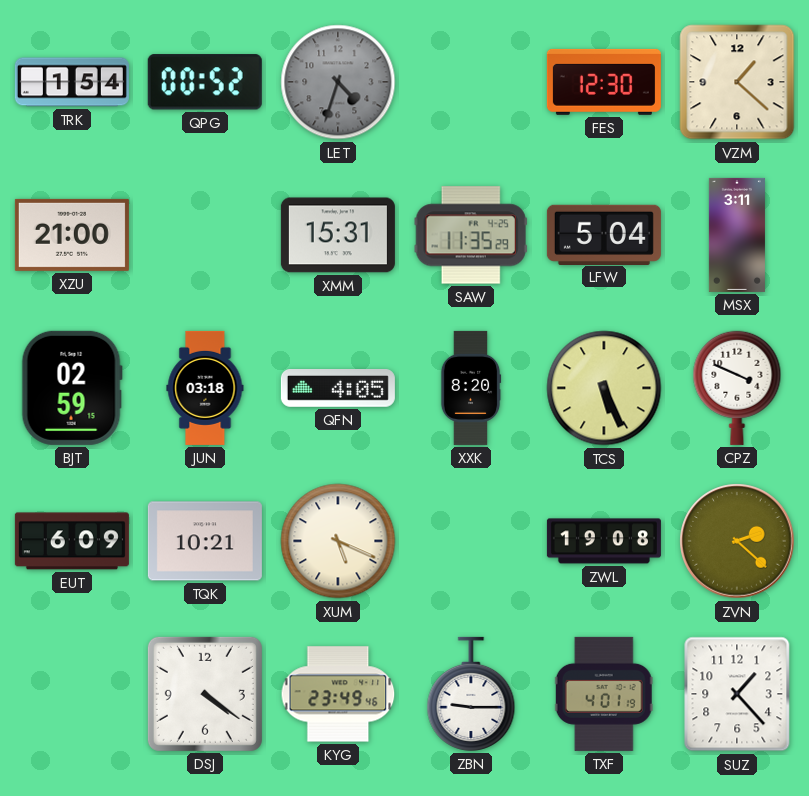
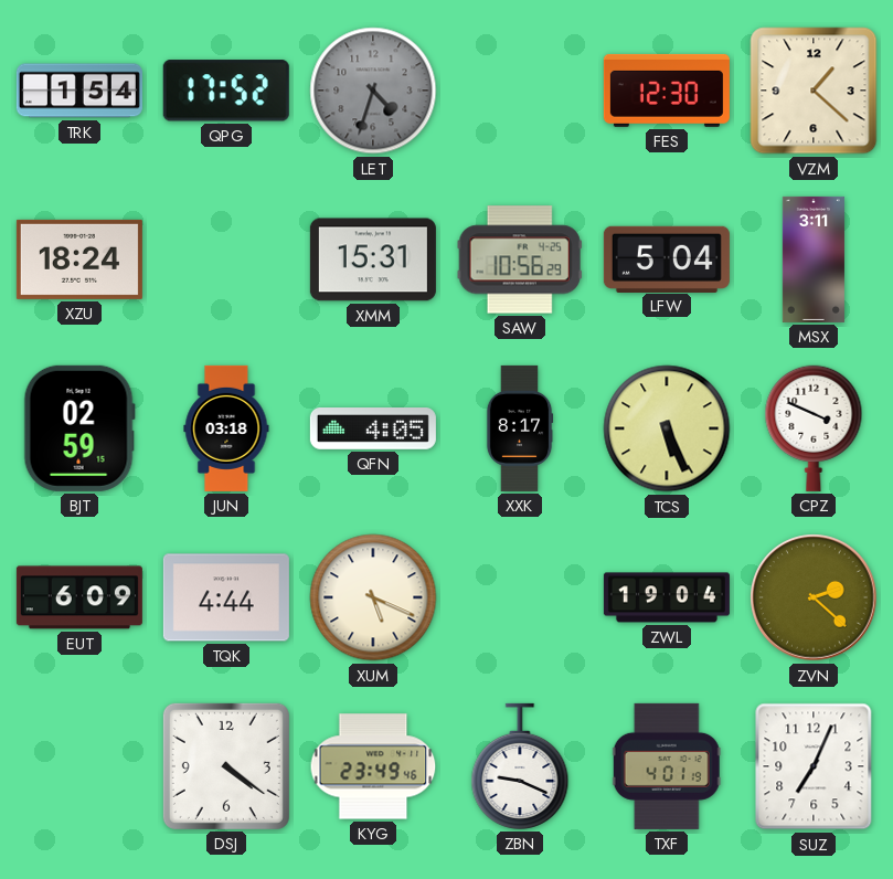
QPG: 00:52 -> 17:52 (226, 91)
XZU: 21:00 -> 18:24 (79, 260)
SAW: 11:35 -> 10:56 (520, 260)
XXK: 8:20 -> 8:17 (520, 428)
TQK: 10:21 -> 4:44 (226, 597)
ZWL: 19:08 -> 19:04 (667, 597)
ZBN: 9:15 -> 9:19 (520, 766)
SUZ: 1:23 -> 7:04 (814, 766)
